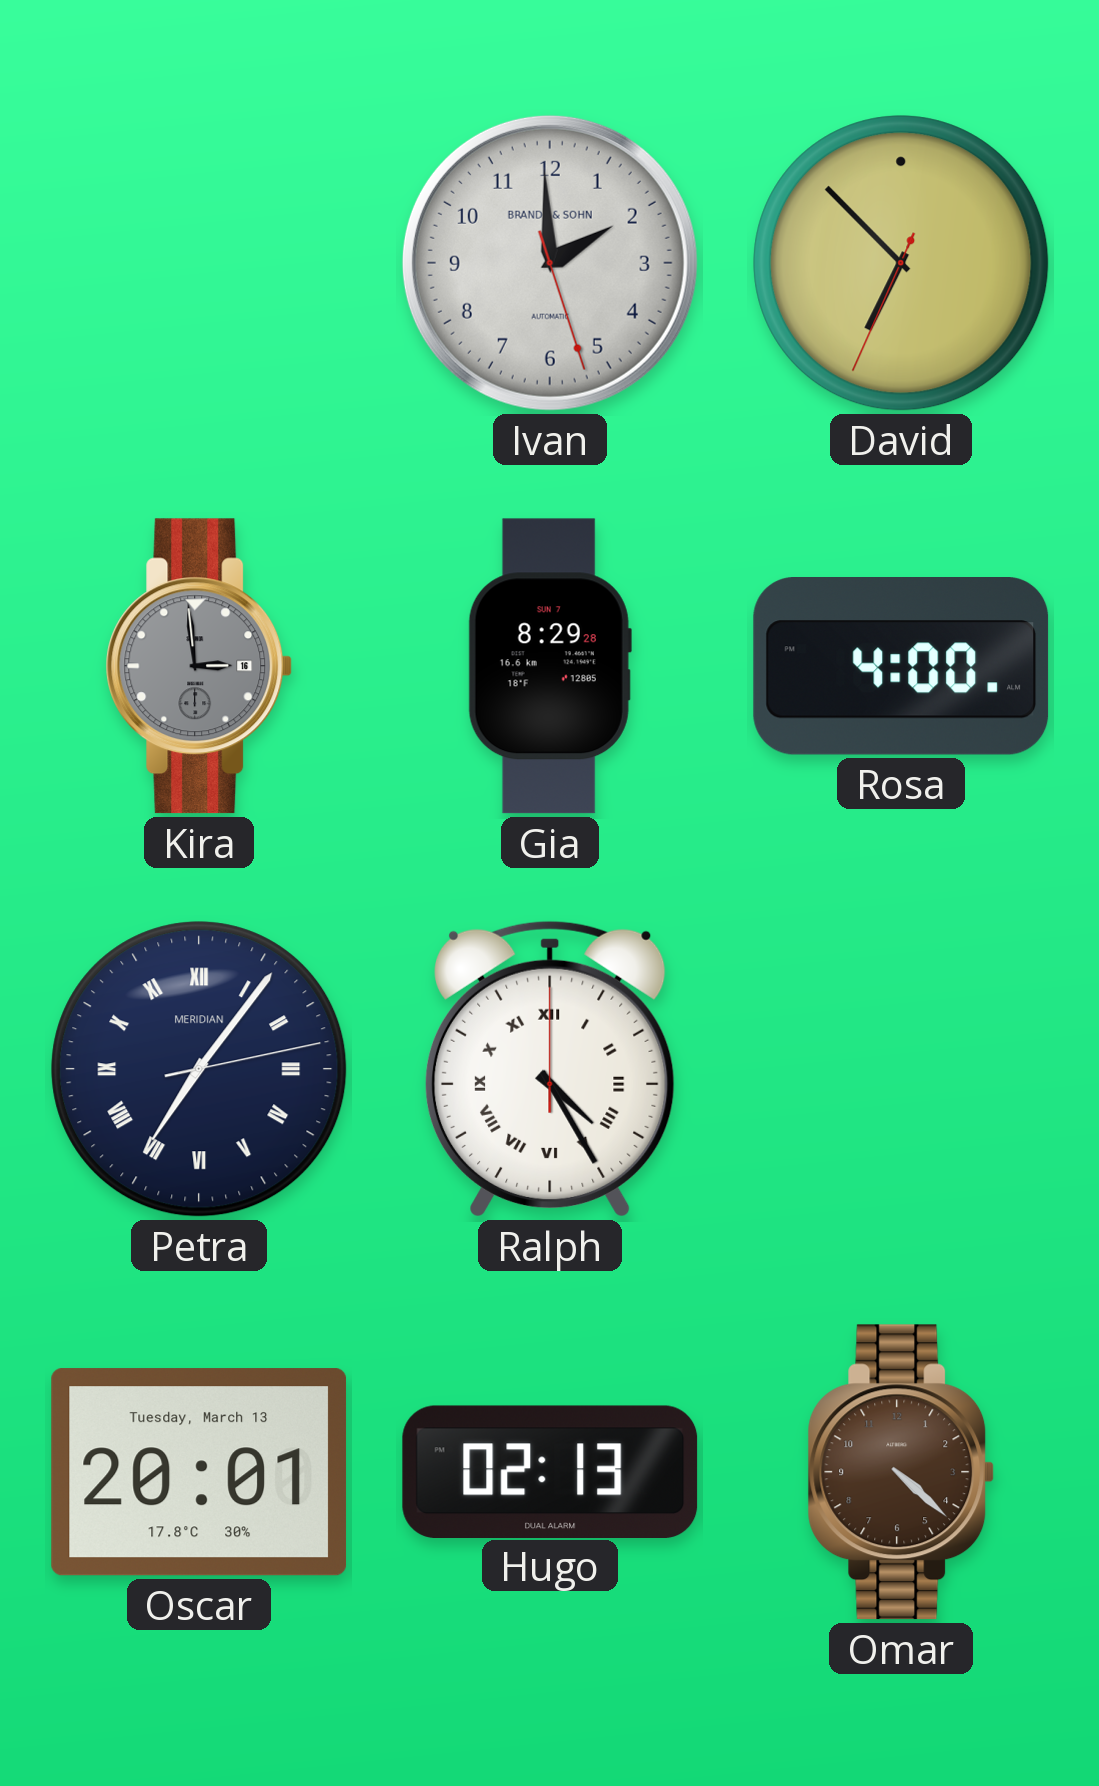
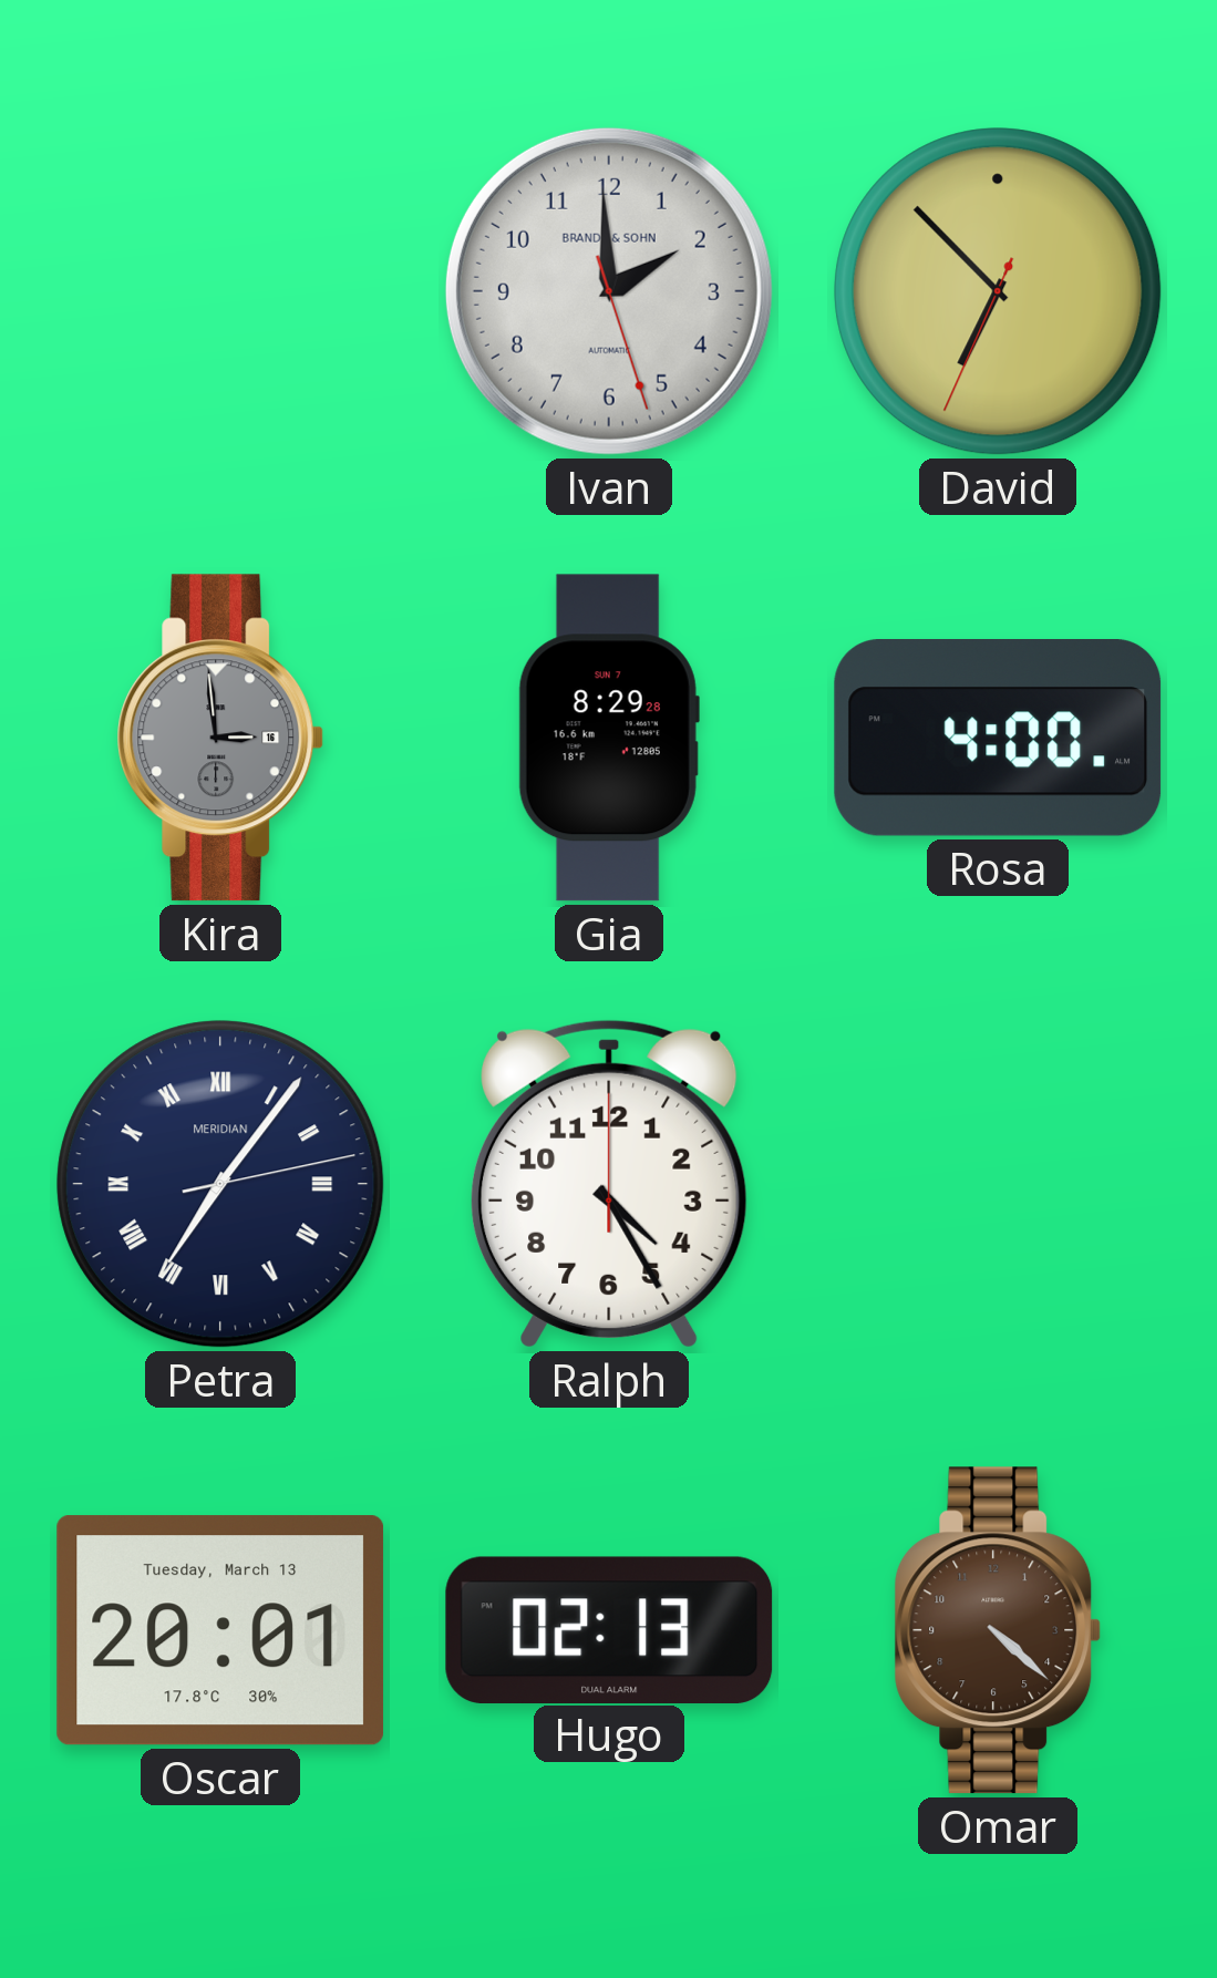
Ralph numerals: Roman -> Arabic (610, 1184)
